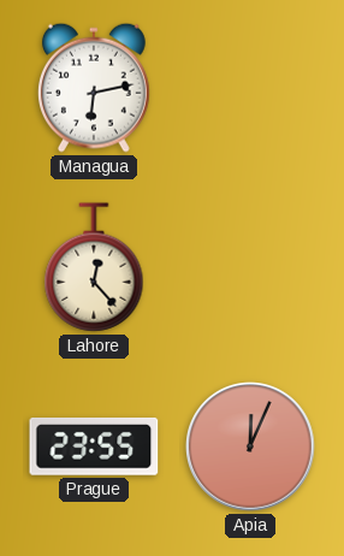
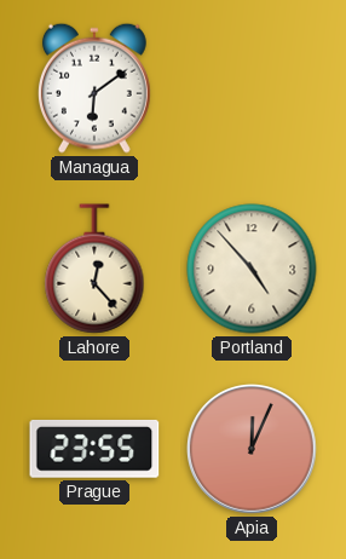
Managua: 6:13 -> 6:09 (94, 88)
Portland: none -> 4:53 (252, 269)
